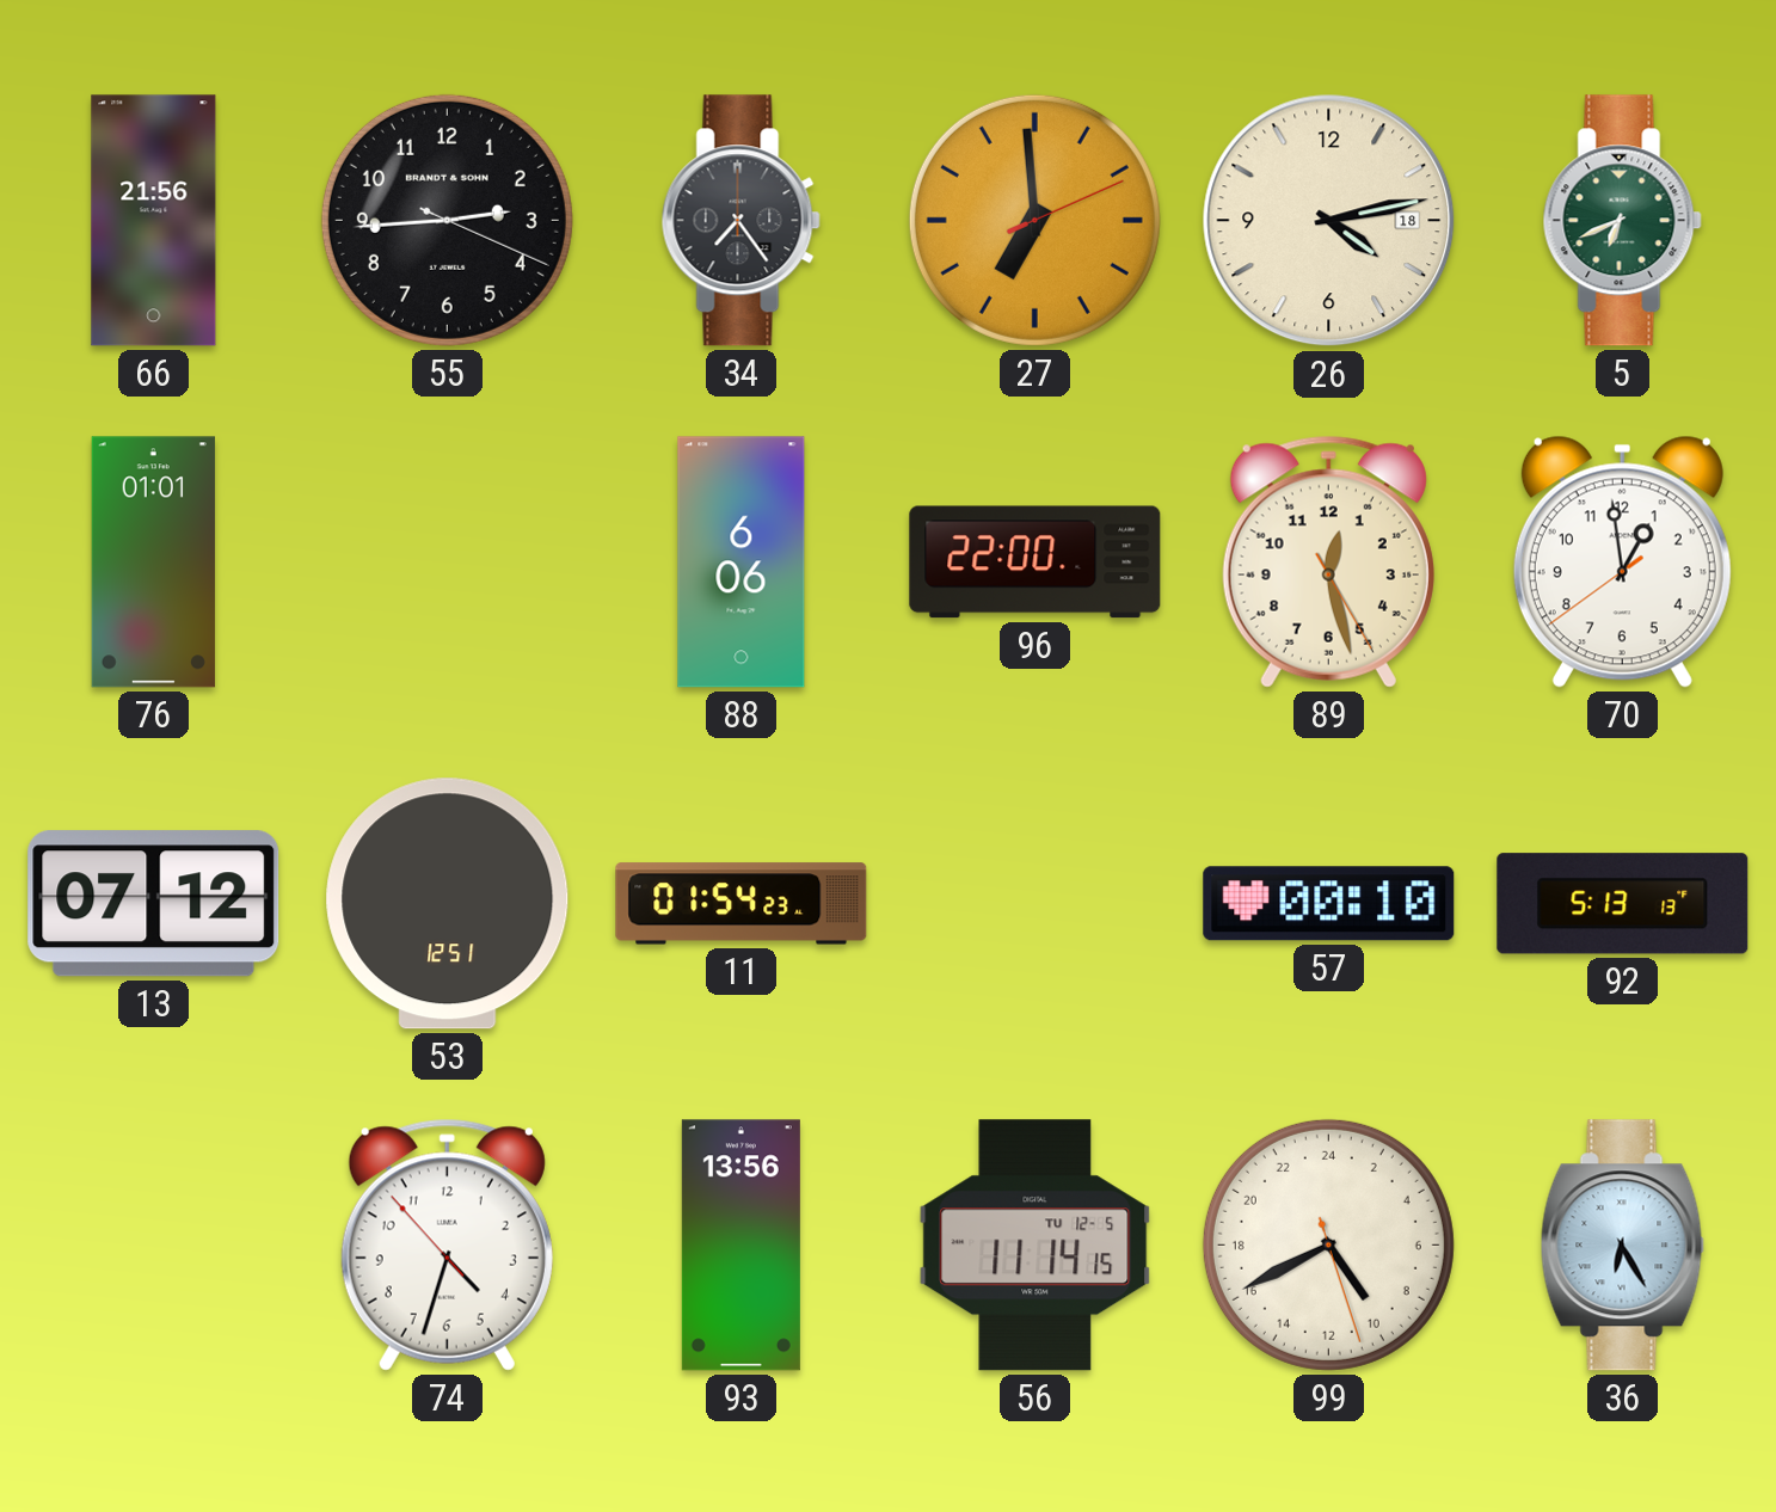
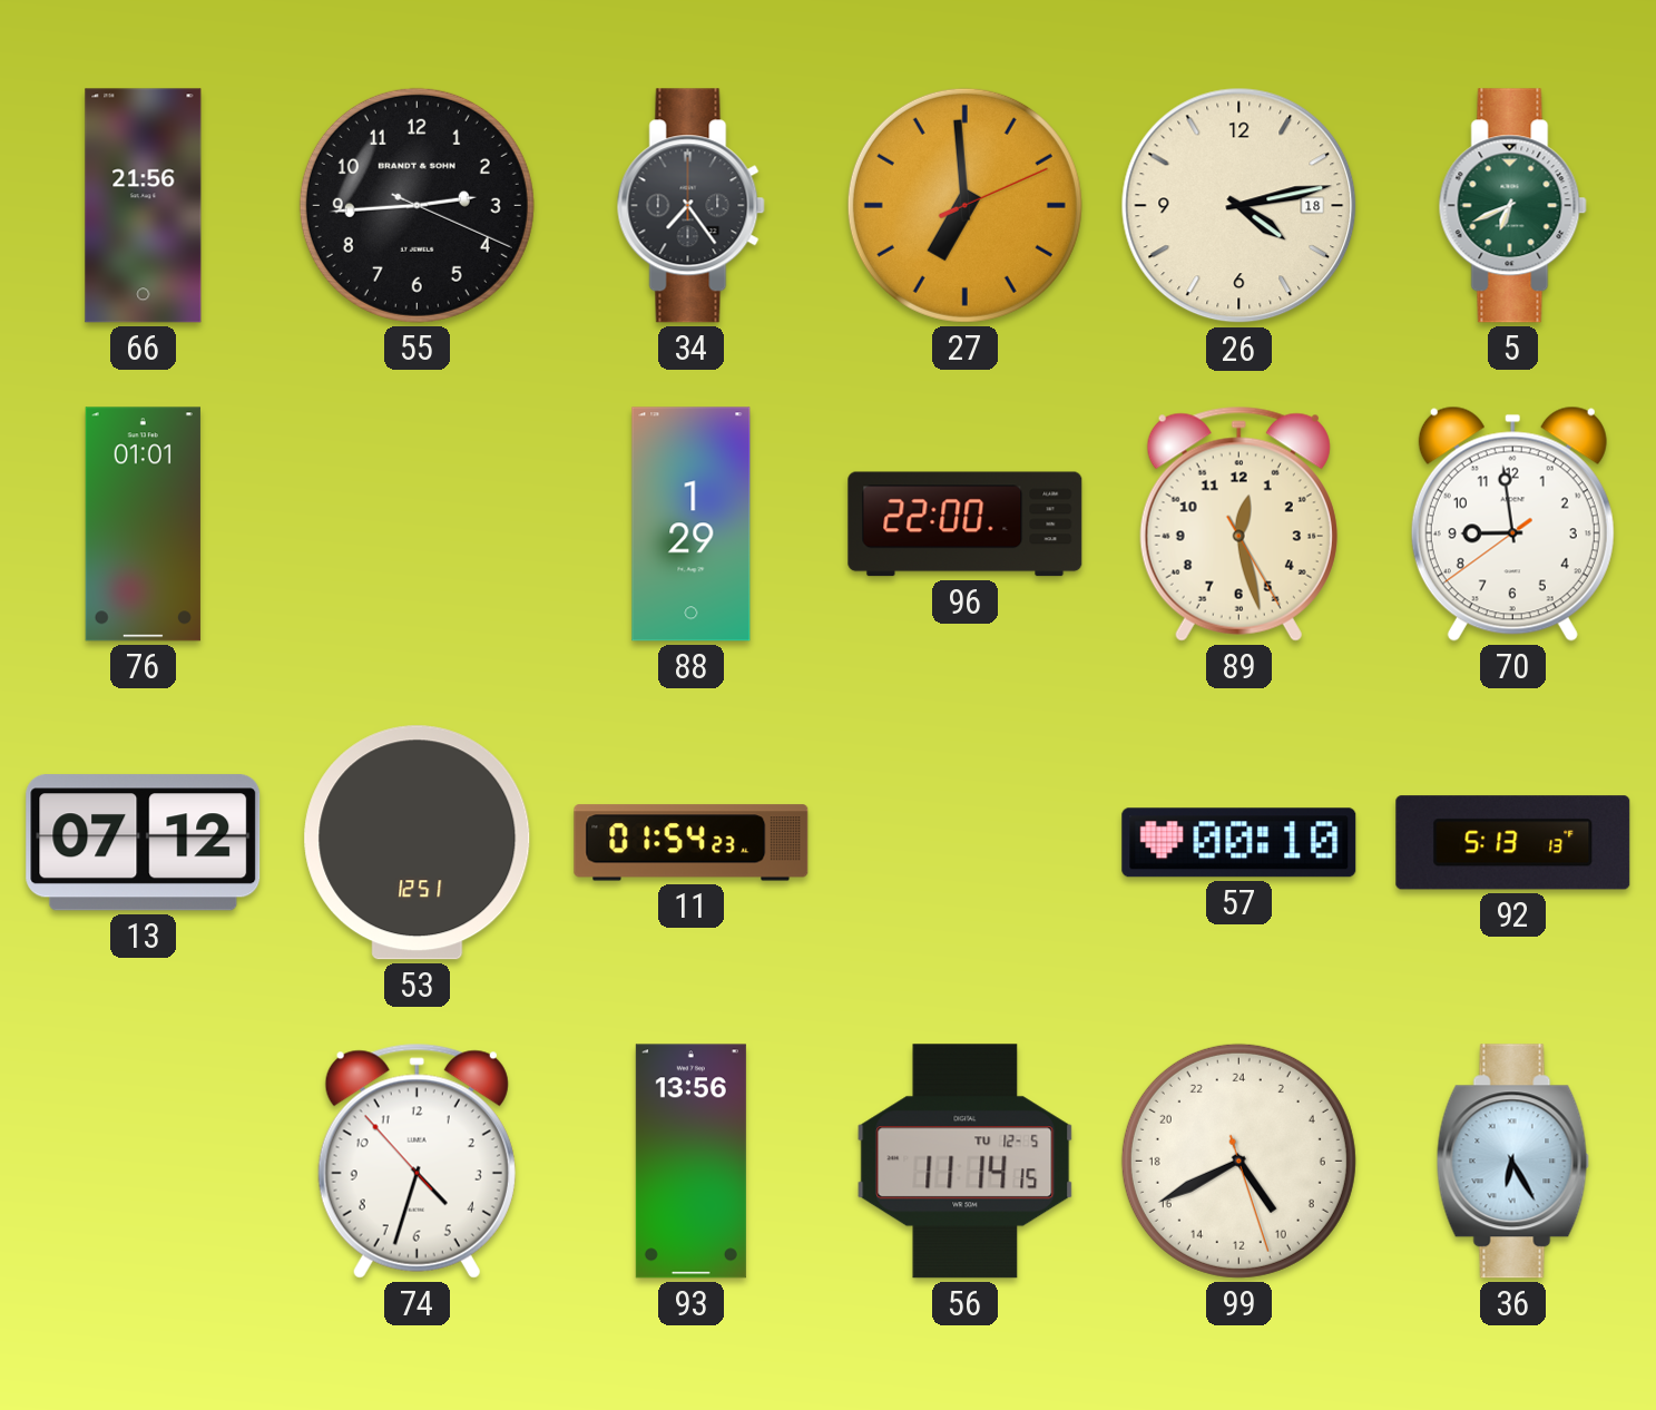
88: 6:06 -> 1:29 (692, 525)
70: 12:58 -> 8:58 (1512, 523)
